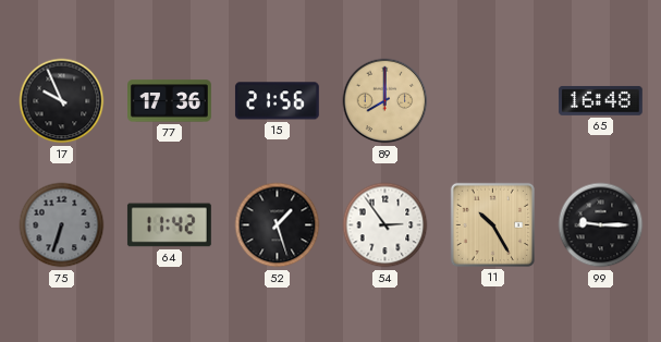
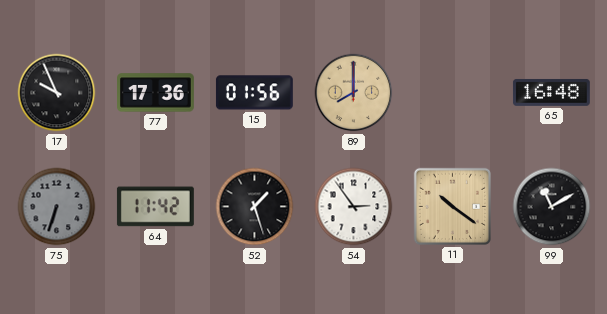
15: 21:56 -> 01:56 (254, 93)
11: 10:25 -> 10:21 (452, 206)
99: 9:15 -> 11:10 (552, 207)
